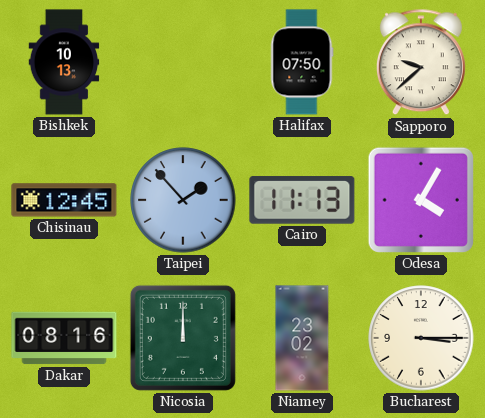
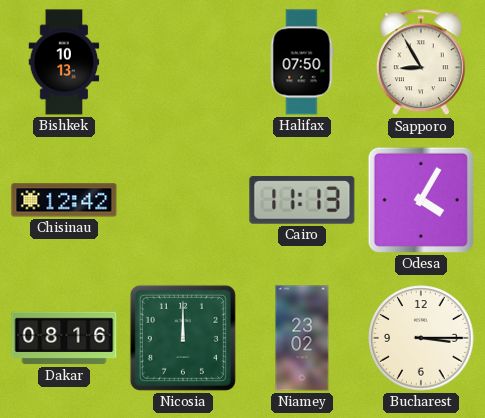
Sapporo: 9:38 -> 8:55 (421, 63)
Chisinau: 12:45 -> 12:42 (64, 200)
Taipei: 1:53 -> none (183, 200)
